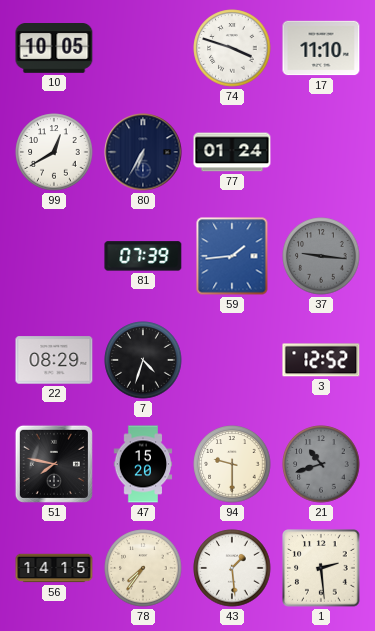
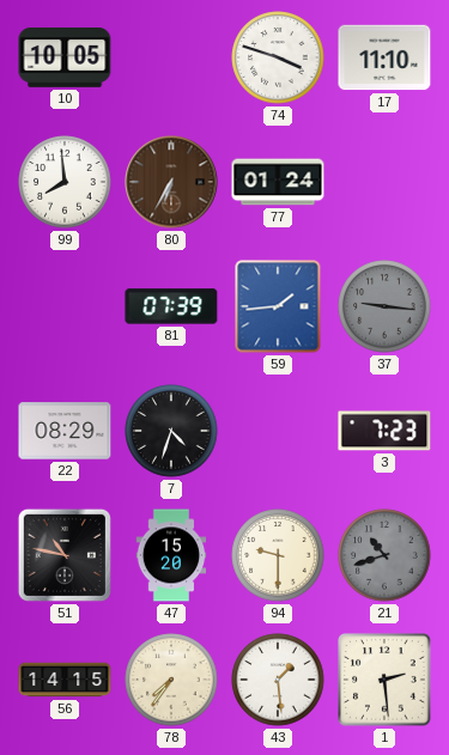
99: 12:40 -> 7:59 (65, 182)
80 dial: navy -> brown (171, 182)
3: 12:52 -> 7:23 (384, 431)
51: 7:47 -> 10:47 (65, 555)
